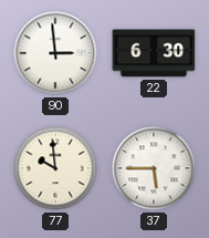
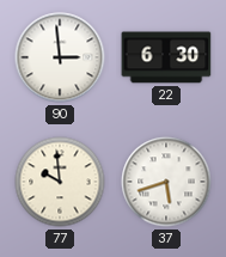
37: 5:45 -> 5:42 (166, 182)
